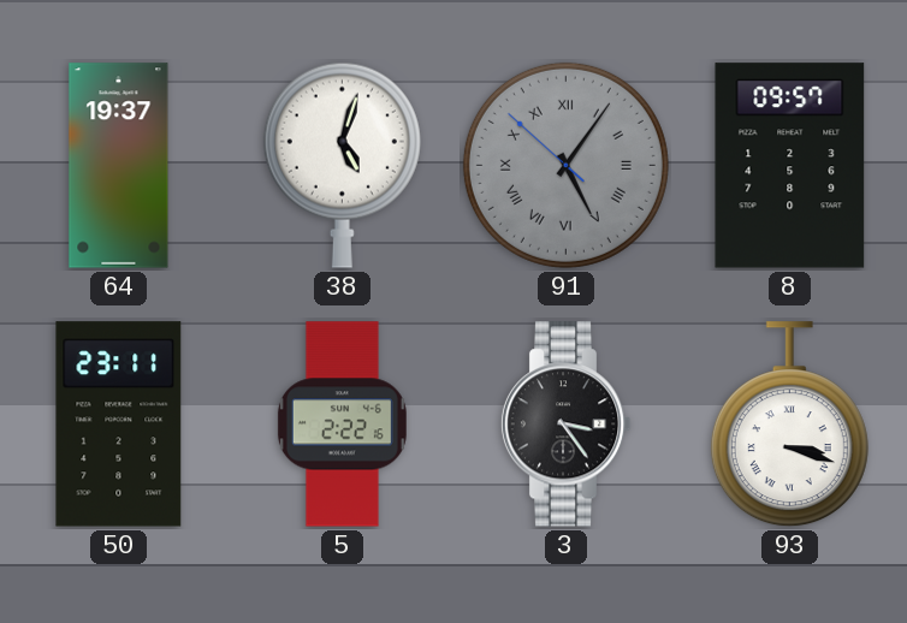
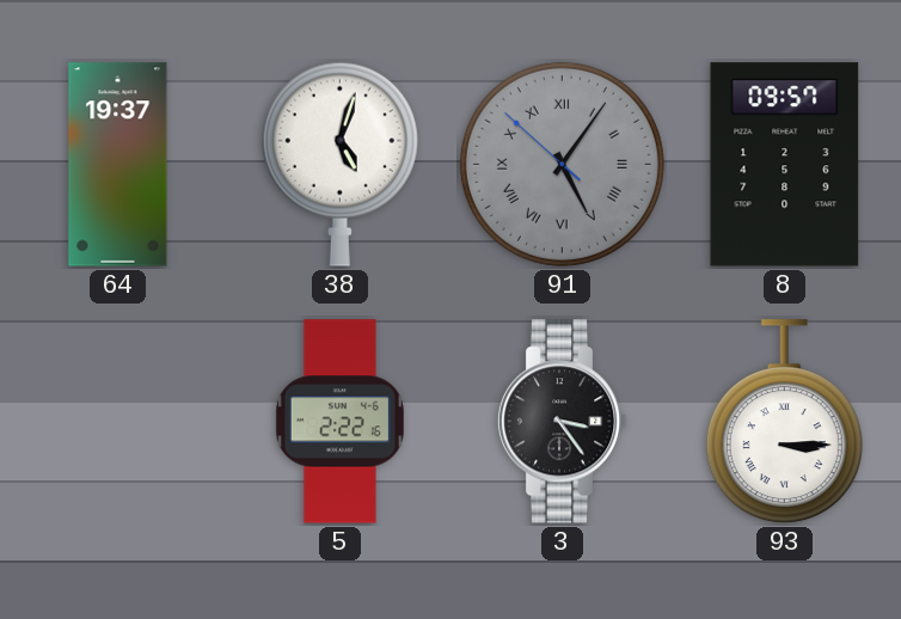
50: 23:11 -> none (119, 425)
93: 3:18 -> 3:15 (784, 422)
